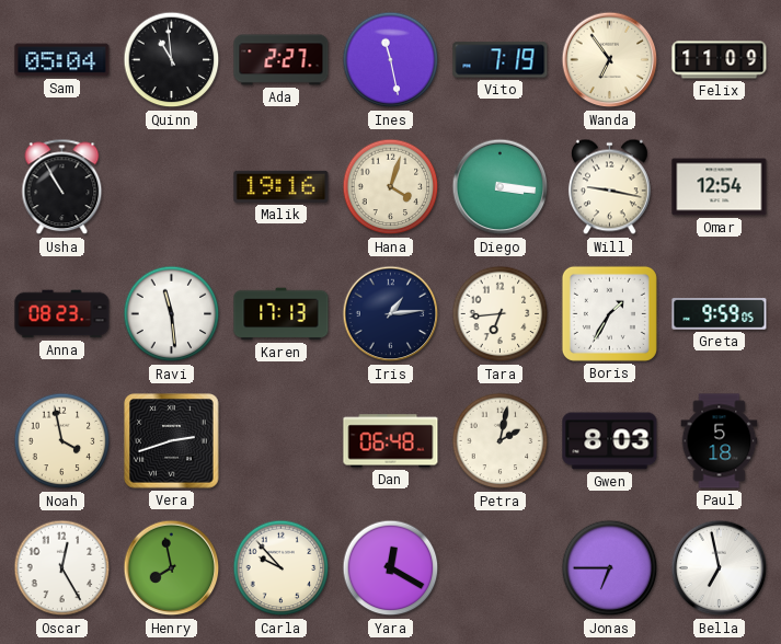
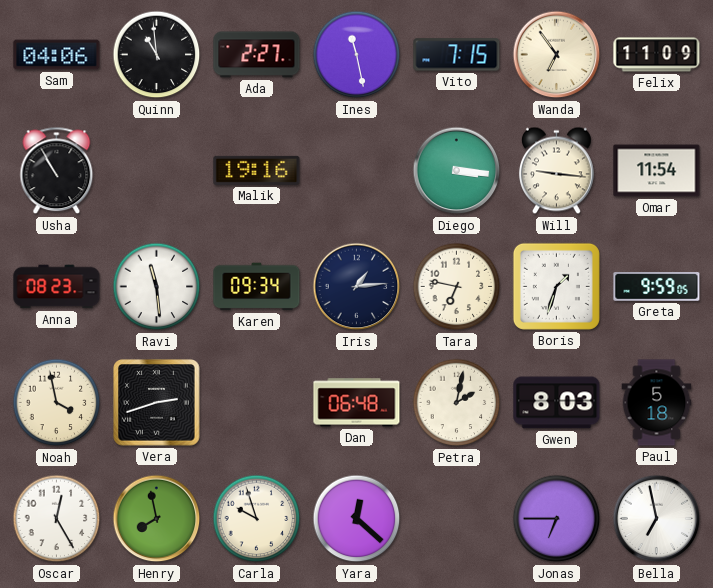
Sam: 05:04 -> 04:06 (57, 55)
Vito: 7:19 -> 7:15 (457, 55)
Hana: 4:03 -> none (391, 187)
Will: 9:17 -> 9:16 (556, 171)
Omar: 12:54 -> 11:54 (657, 171)
Karen: 17:13 -> 09:34 (257, 287)
Tara: 6:44 -> 6:47 (457, 287)
Boris: 1:35 -> 1:33 (556, 286)
Carla: 9:53 -> 9:57 (257, 519)
Yara: 12:20 -> 12:22 (357, 519)
